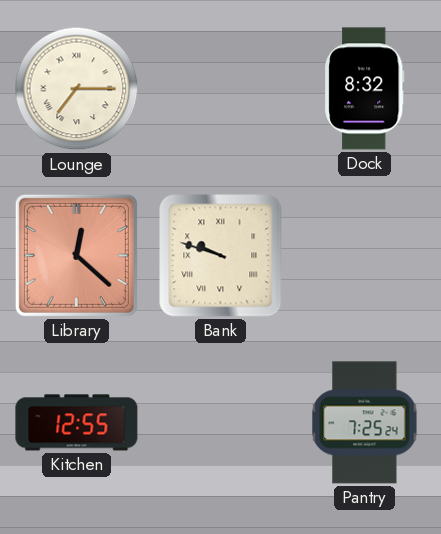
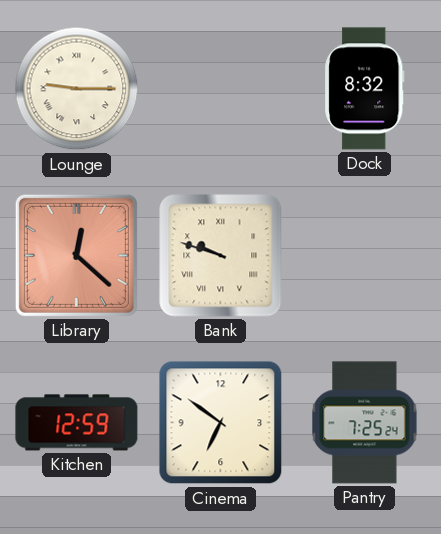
Lounge: 7:15 -> 9:15 (77, 89)
Kitchen: 12:55 -> 12:59 (77, 423)
Cinema: none -> 6:51 (221, 423)
